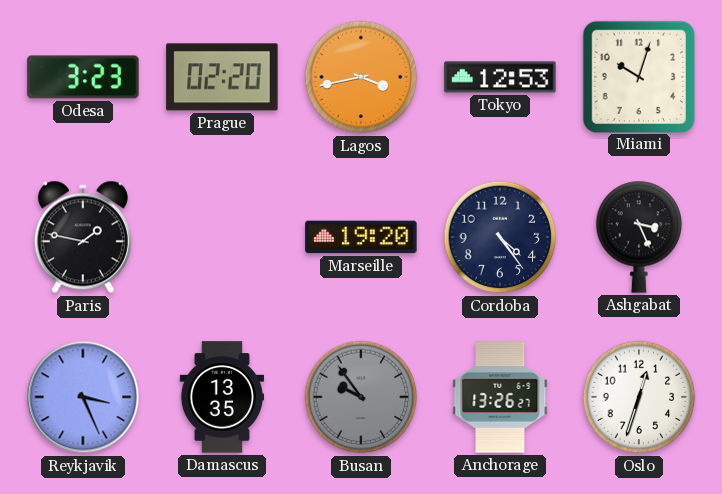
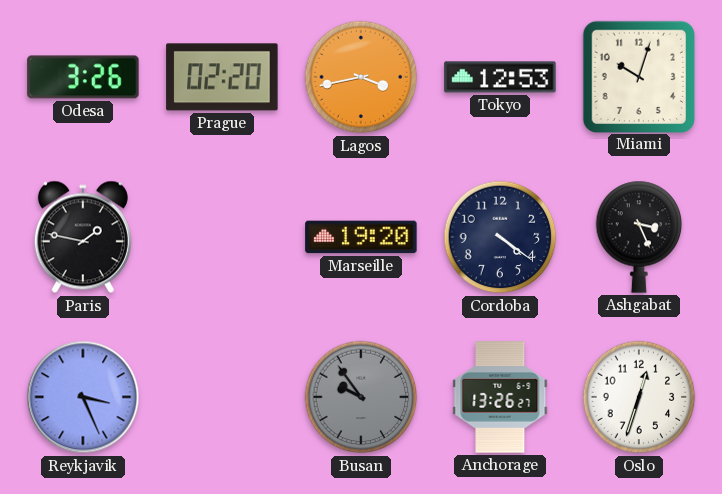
Odesa: 3:23 -> 3:26 (83, 77)
Cordoba: 4:24 -> 4:21 (500, 237)
Damascus: 13:35 -> none (222, 397)
